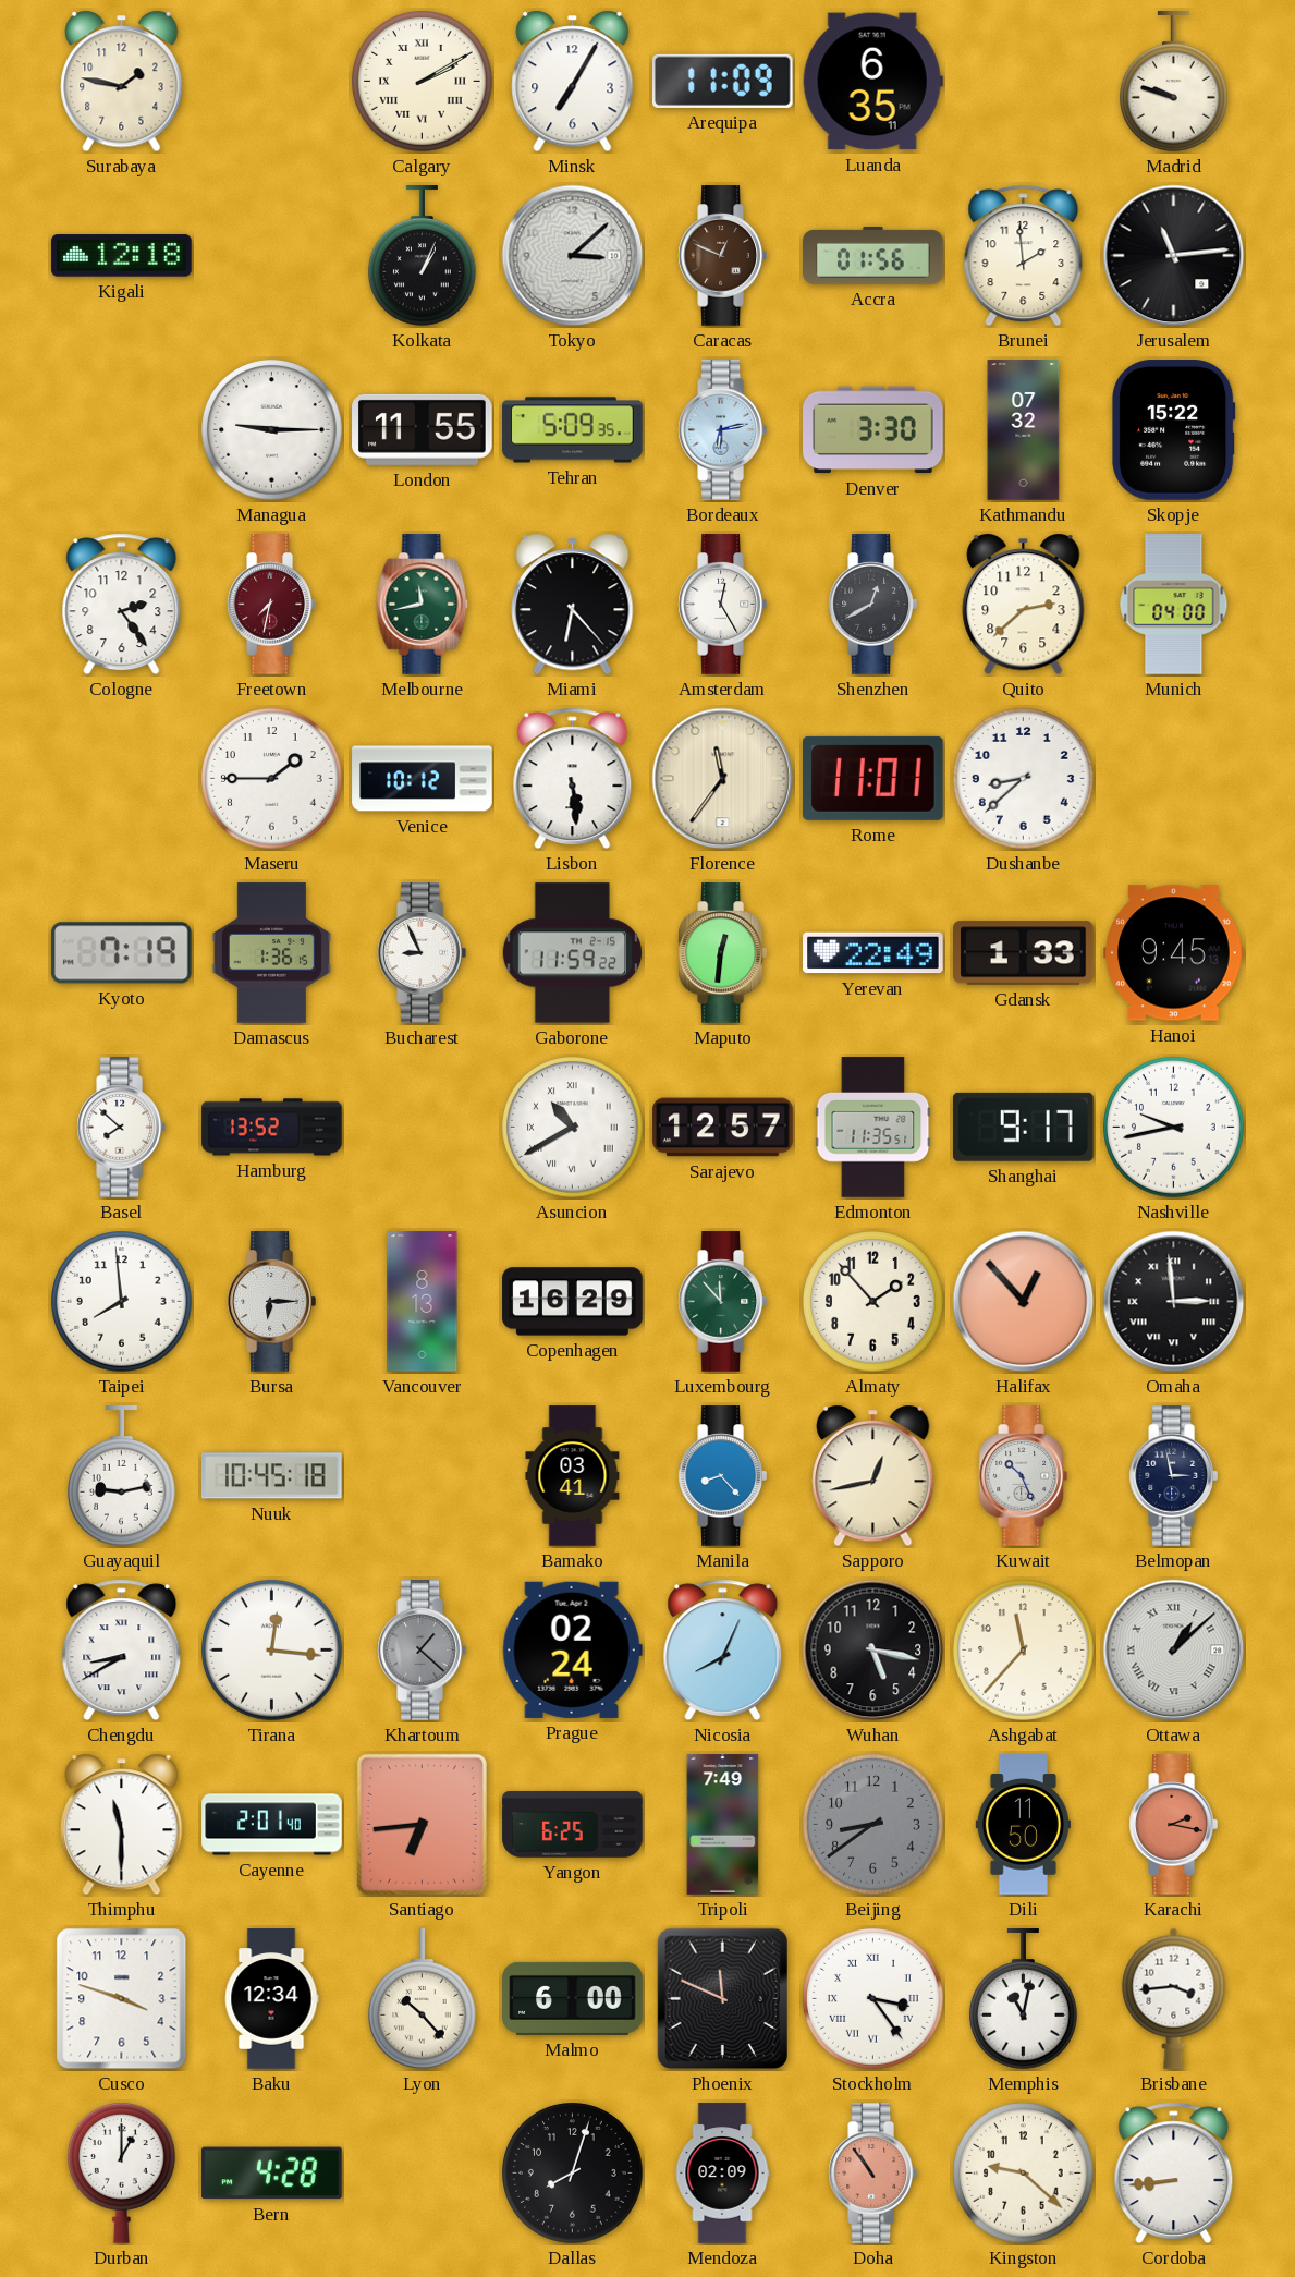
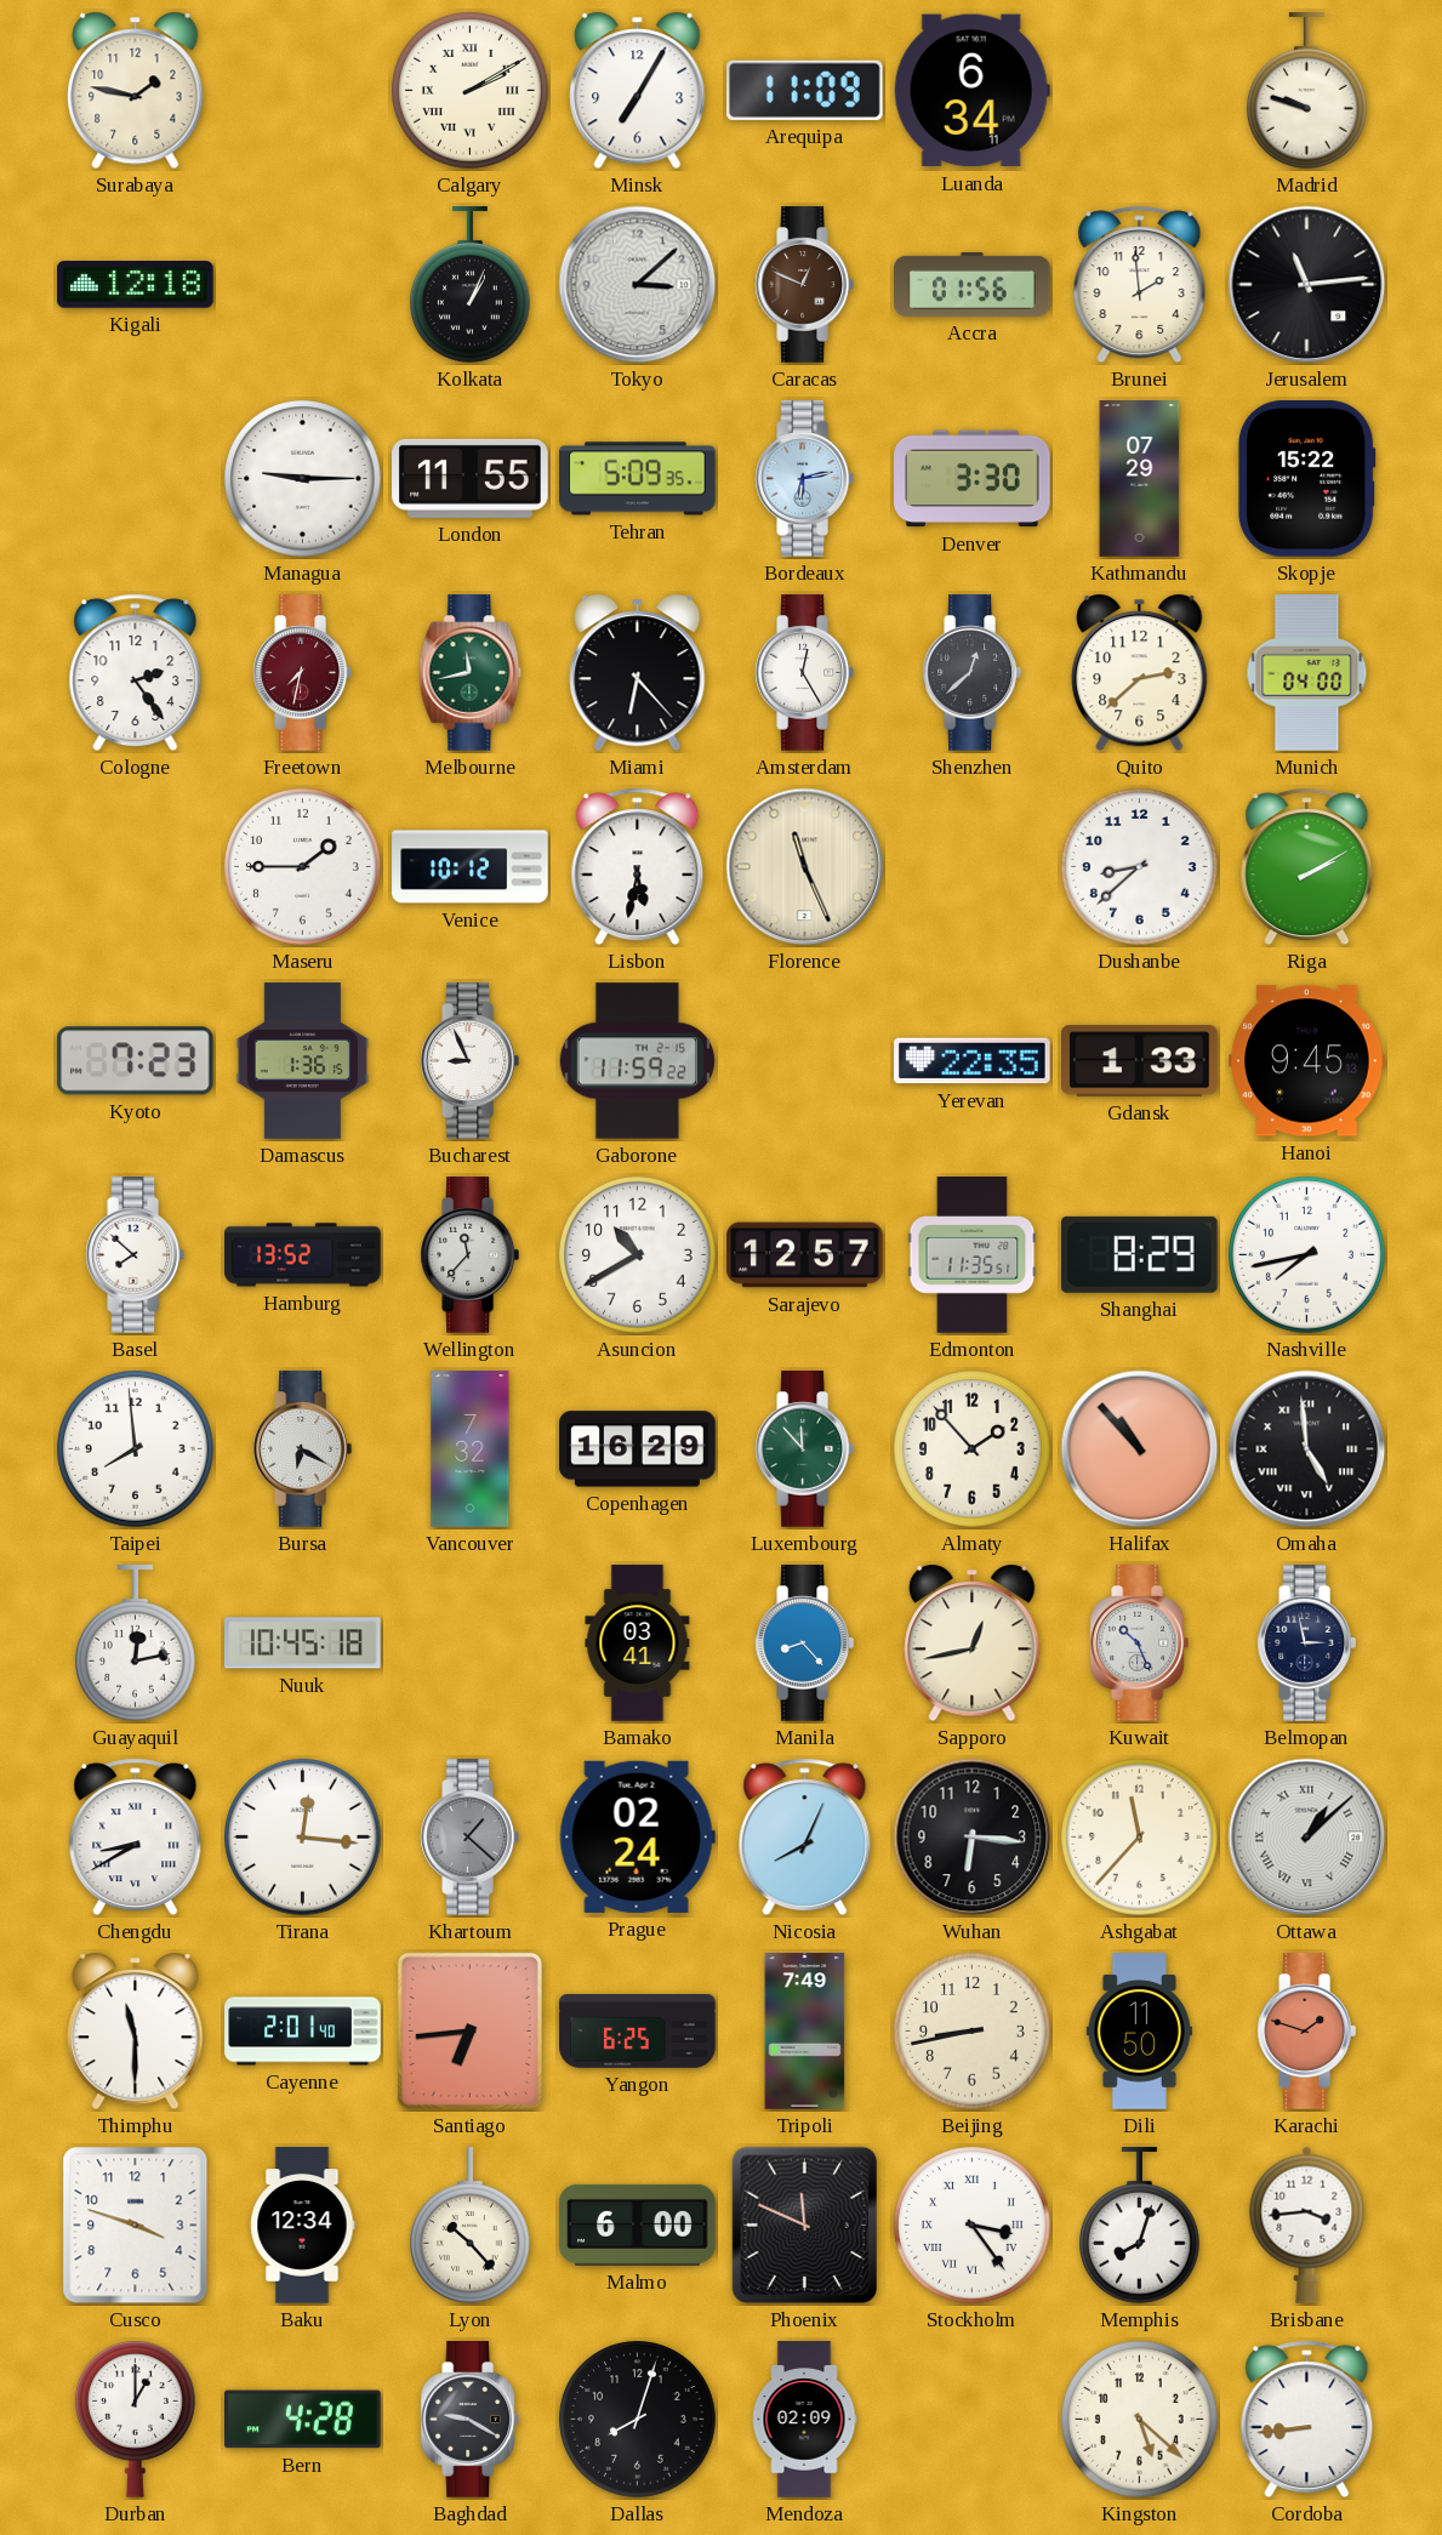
Luanda: 6:35 -> 6:34 (971, 91)
Kathmandu: 07:32 -> 07:29 (1140, 479)
Shenzhen: 12:40 -> 12:38 (971, 673)
Lisbon: 5:29 -> 5:32 (638, 867)
Florence: 11:36 -> 11:26 (805, 867)
Rome: 11:01 -> none (873, 778)
Riga: none -> 2:10 (1307, 867)
Kyoto: 7:19 -> 7:23 (135, 1061)
Maputo: 12:31 -> none (722, 953)
Yerevan: 22:49 -> 22:35 (973, 1061)
Wellington: none -> 11:37 (469, 1255)
Asuncion numerals: Roman -> Arabic (638, 1255)
Shanghai: 9:17 -> 8:29 (1139, 1254)
Nashville: 9:43 -> 7:43 (1307, 1255)
Bursa: 6:15 -> 6:20 (302, 1449)
Vancouver: 8:13 -> 7:32 (471, 1449)
Halifax: 12:53 -> 10:53 (1140, 1449)
Omaha: 2:59 -> 4:59 (1307, 1449)
Guayaquil: 9:13 -> 12:13 (136, 1644)
Wuhan: 5:17 -> 6:16 (973, 1838)
Beijing: 8:39 -> 8:43 (973, 2032)
Beijing dial: grey -> cream (973, 2032)
Karachi: 2:17 -> 1:48 (1306, 2032)
Memphis: 11:02 -> 8:03 (1140, 2226)
Baghdad: none -> 9:20 (469, 2420)
Doha: 10:54 -> none (872, 2173)
Kingston: 9:22 -> 5:22 (1140, 2420)
